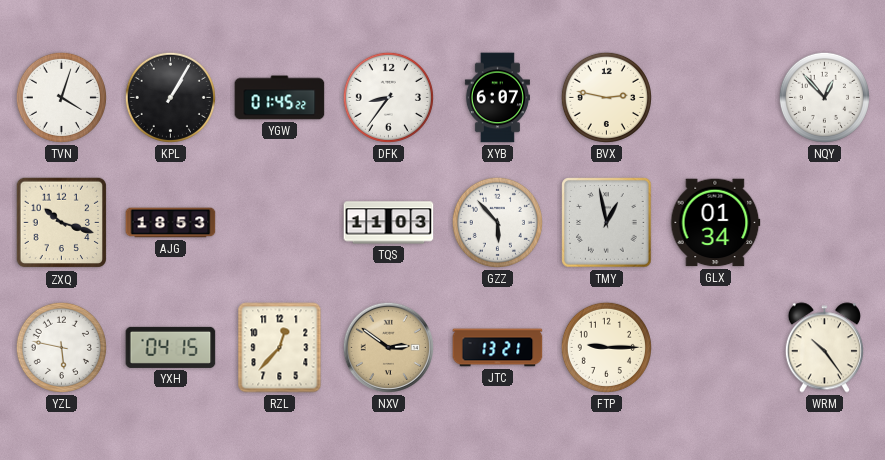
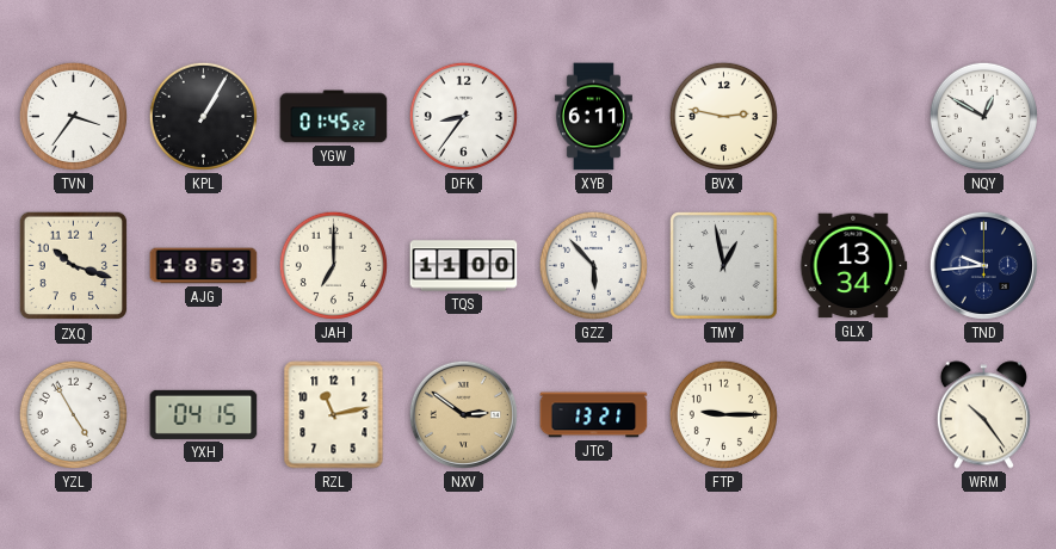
TVN: 4:03 -> 3:36 (73, 116)
XYB: 6:07 -> 6:11 (593, 117)
NQY: 12:53 -> 12:50 (983, 116)
JAH: none -> 7:00 (333, 265)
TQS: 11:03 -> 11:00 (464, 266)
GLX: 01:34 -> 13:34 (853, 266)
TND: none -> 9:44 (983, 265)
YZL: 5:47 -> 4:55 (73, 414)
RZL: 12:37 -> 11:13 (334, 415)
